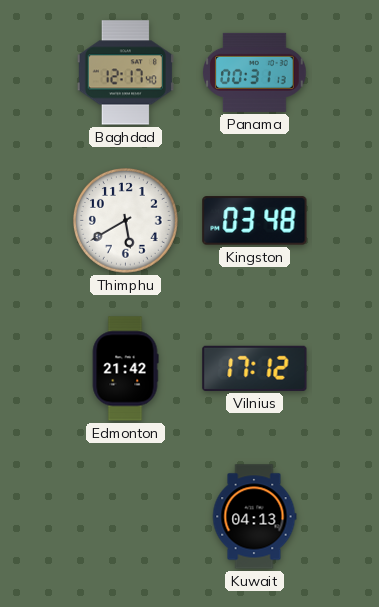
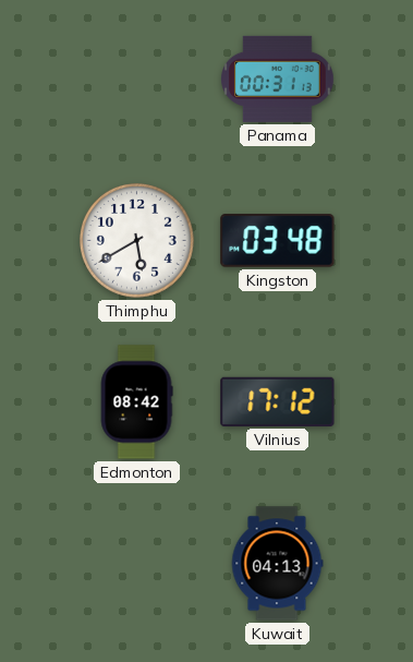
Baghdad: 12:17 -> none (125, 73)
Edmonton: 21:42 -> 08:42 (136, 402)
